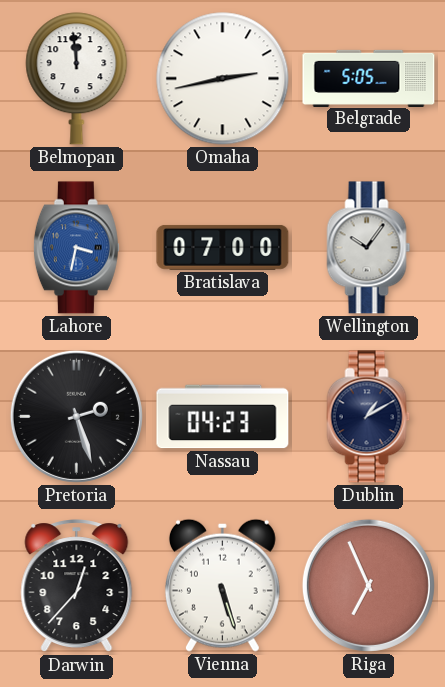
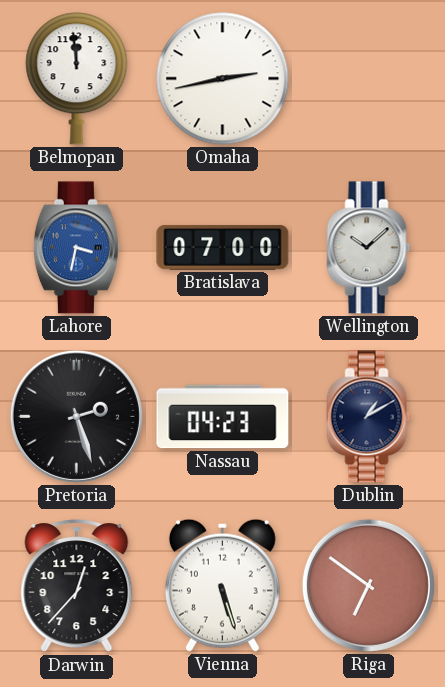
Belgrade: 5:05 -> none (369, 78)
Wellington: 10:06 -> 10:08 (369, 248)
Riga: 6:56 -> 6:51 (368, 585)
